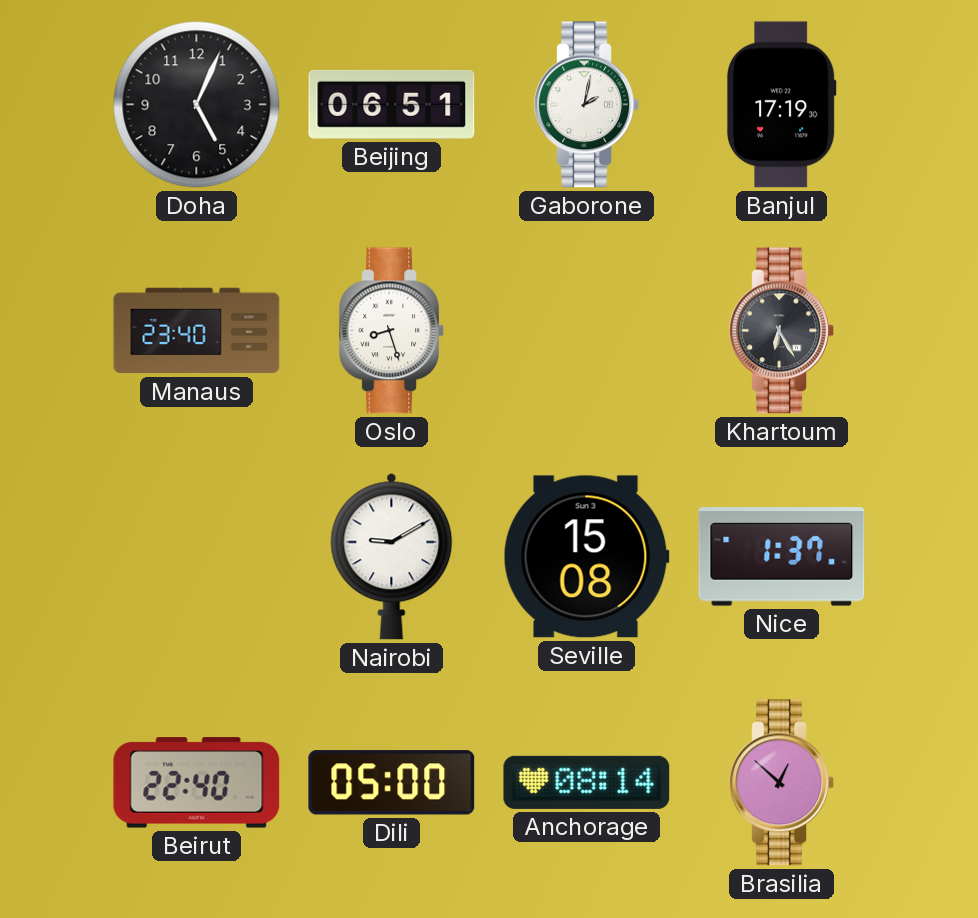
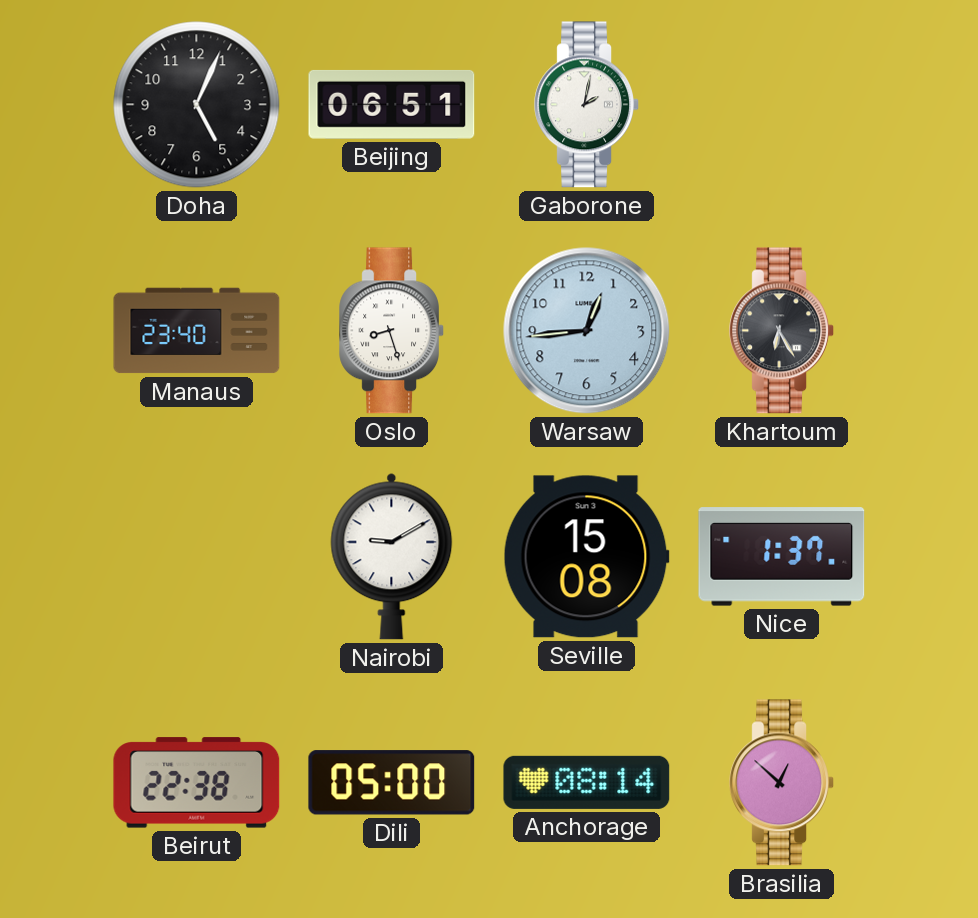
Banjul: 17:19 -> none (781, 105)
Warsaw: none -> 12:44 (587, 331)
Beirut: 22:40 -> 22:38 (197, 783)
